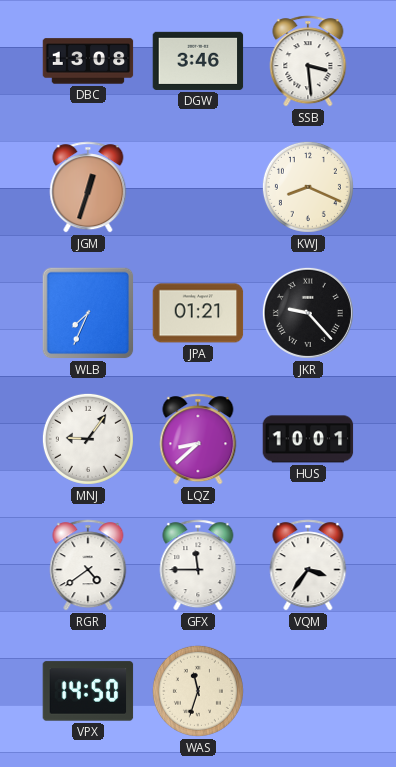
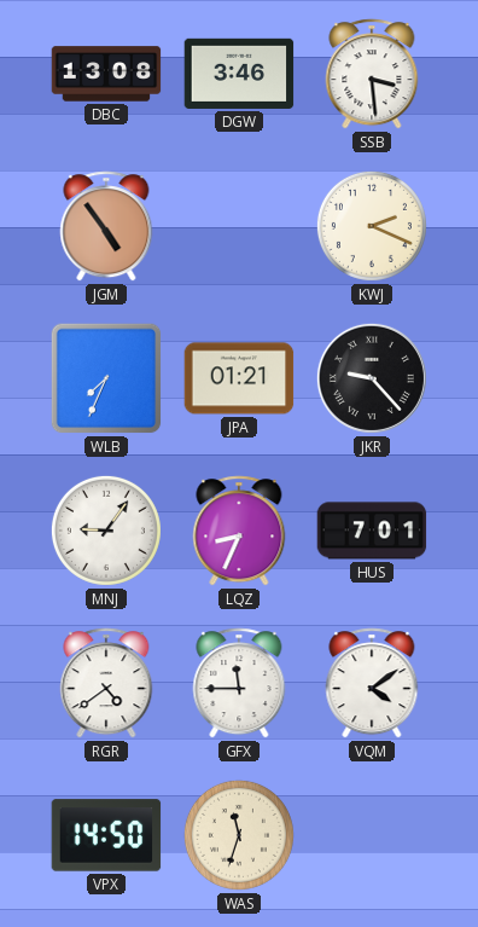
JGM: 12:33 -> 4:54 (106, 226)
KWJ: 8:19 -> 2:19 (372, 226)
LQZ: 8:38 -> 8:34 (239, 531)
HUS: 10:01 -> 7:01 (372, 531)
VQM: 3:36 -> 4:09 (372, 683)
